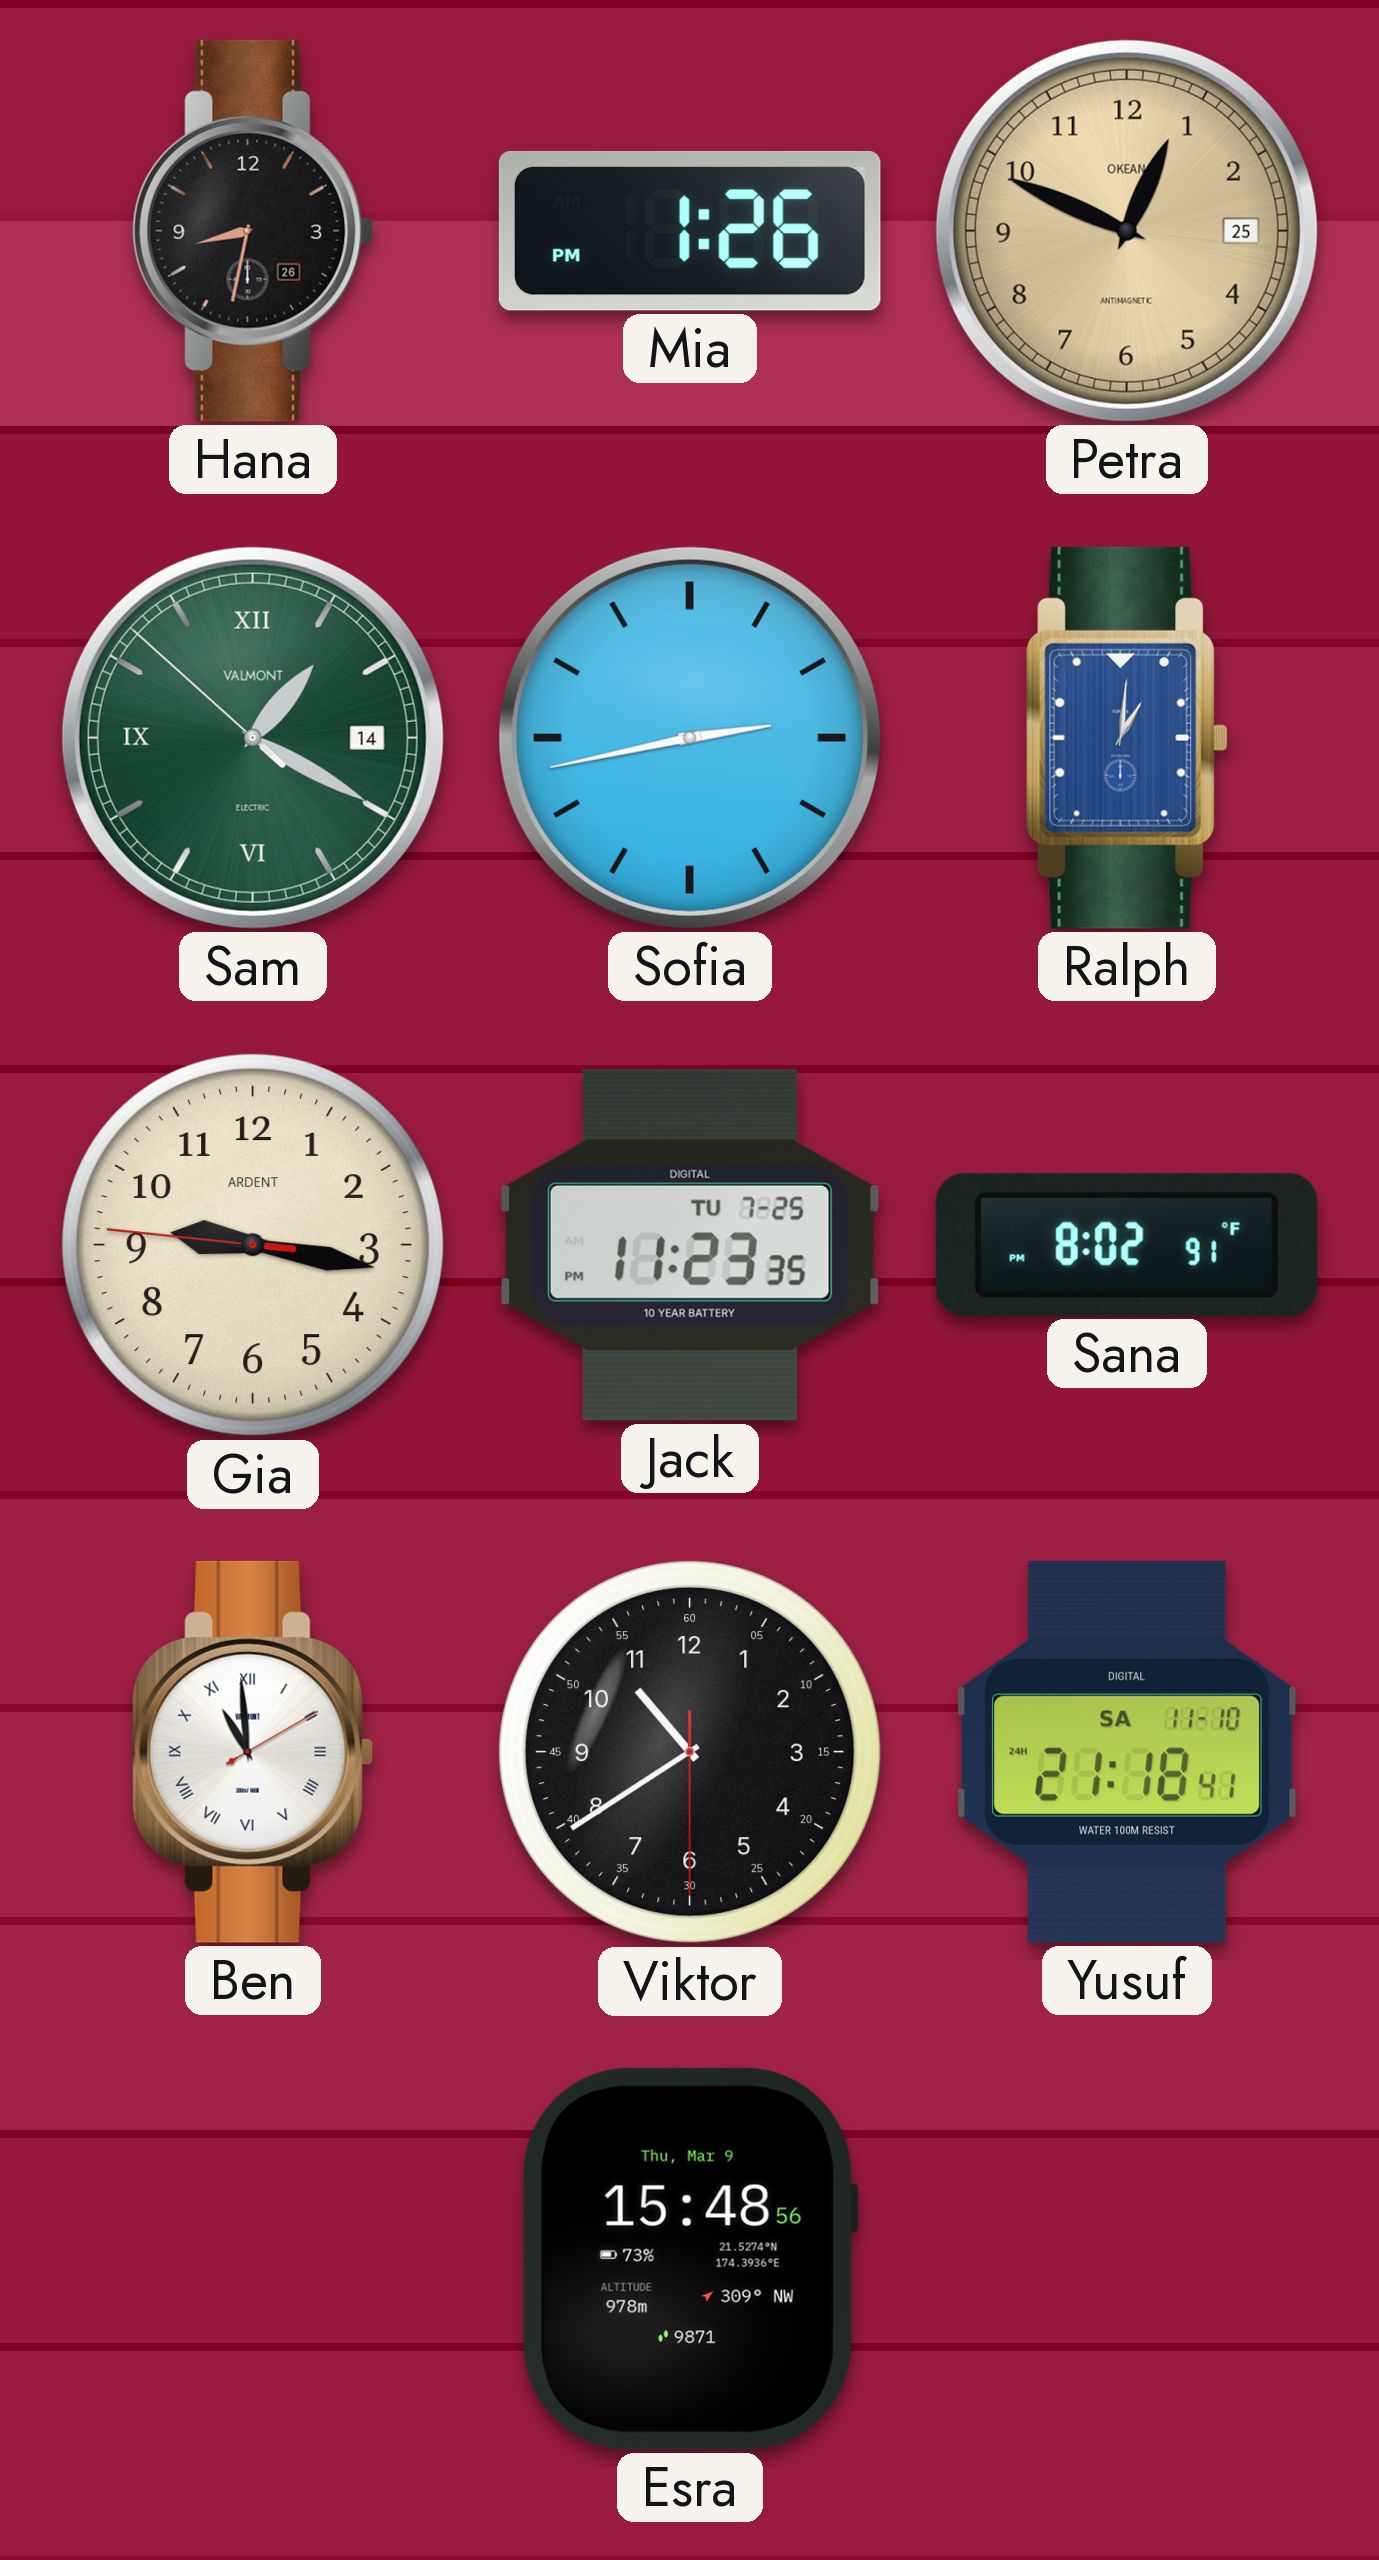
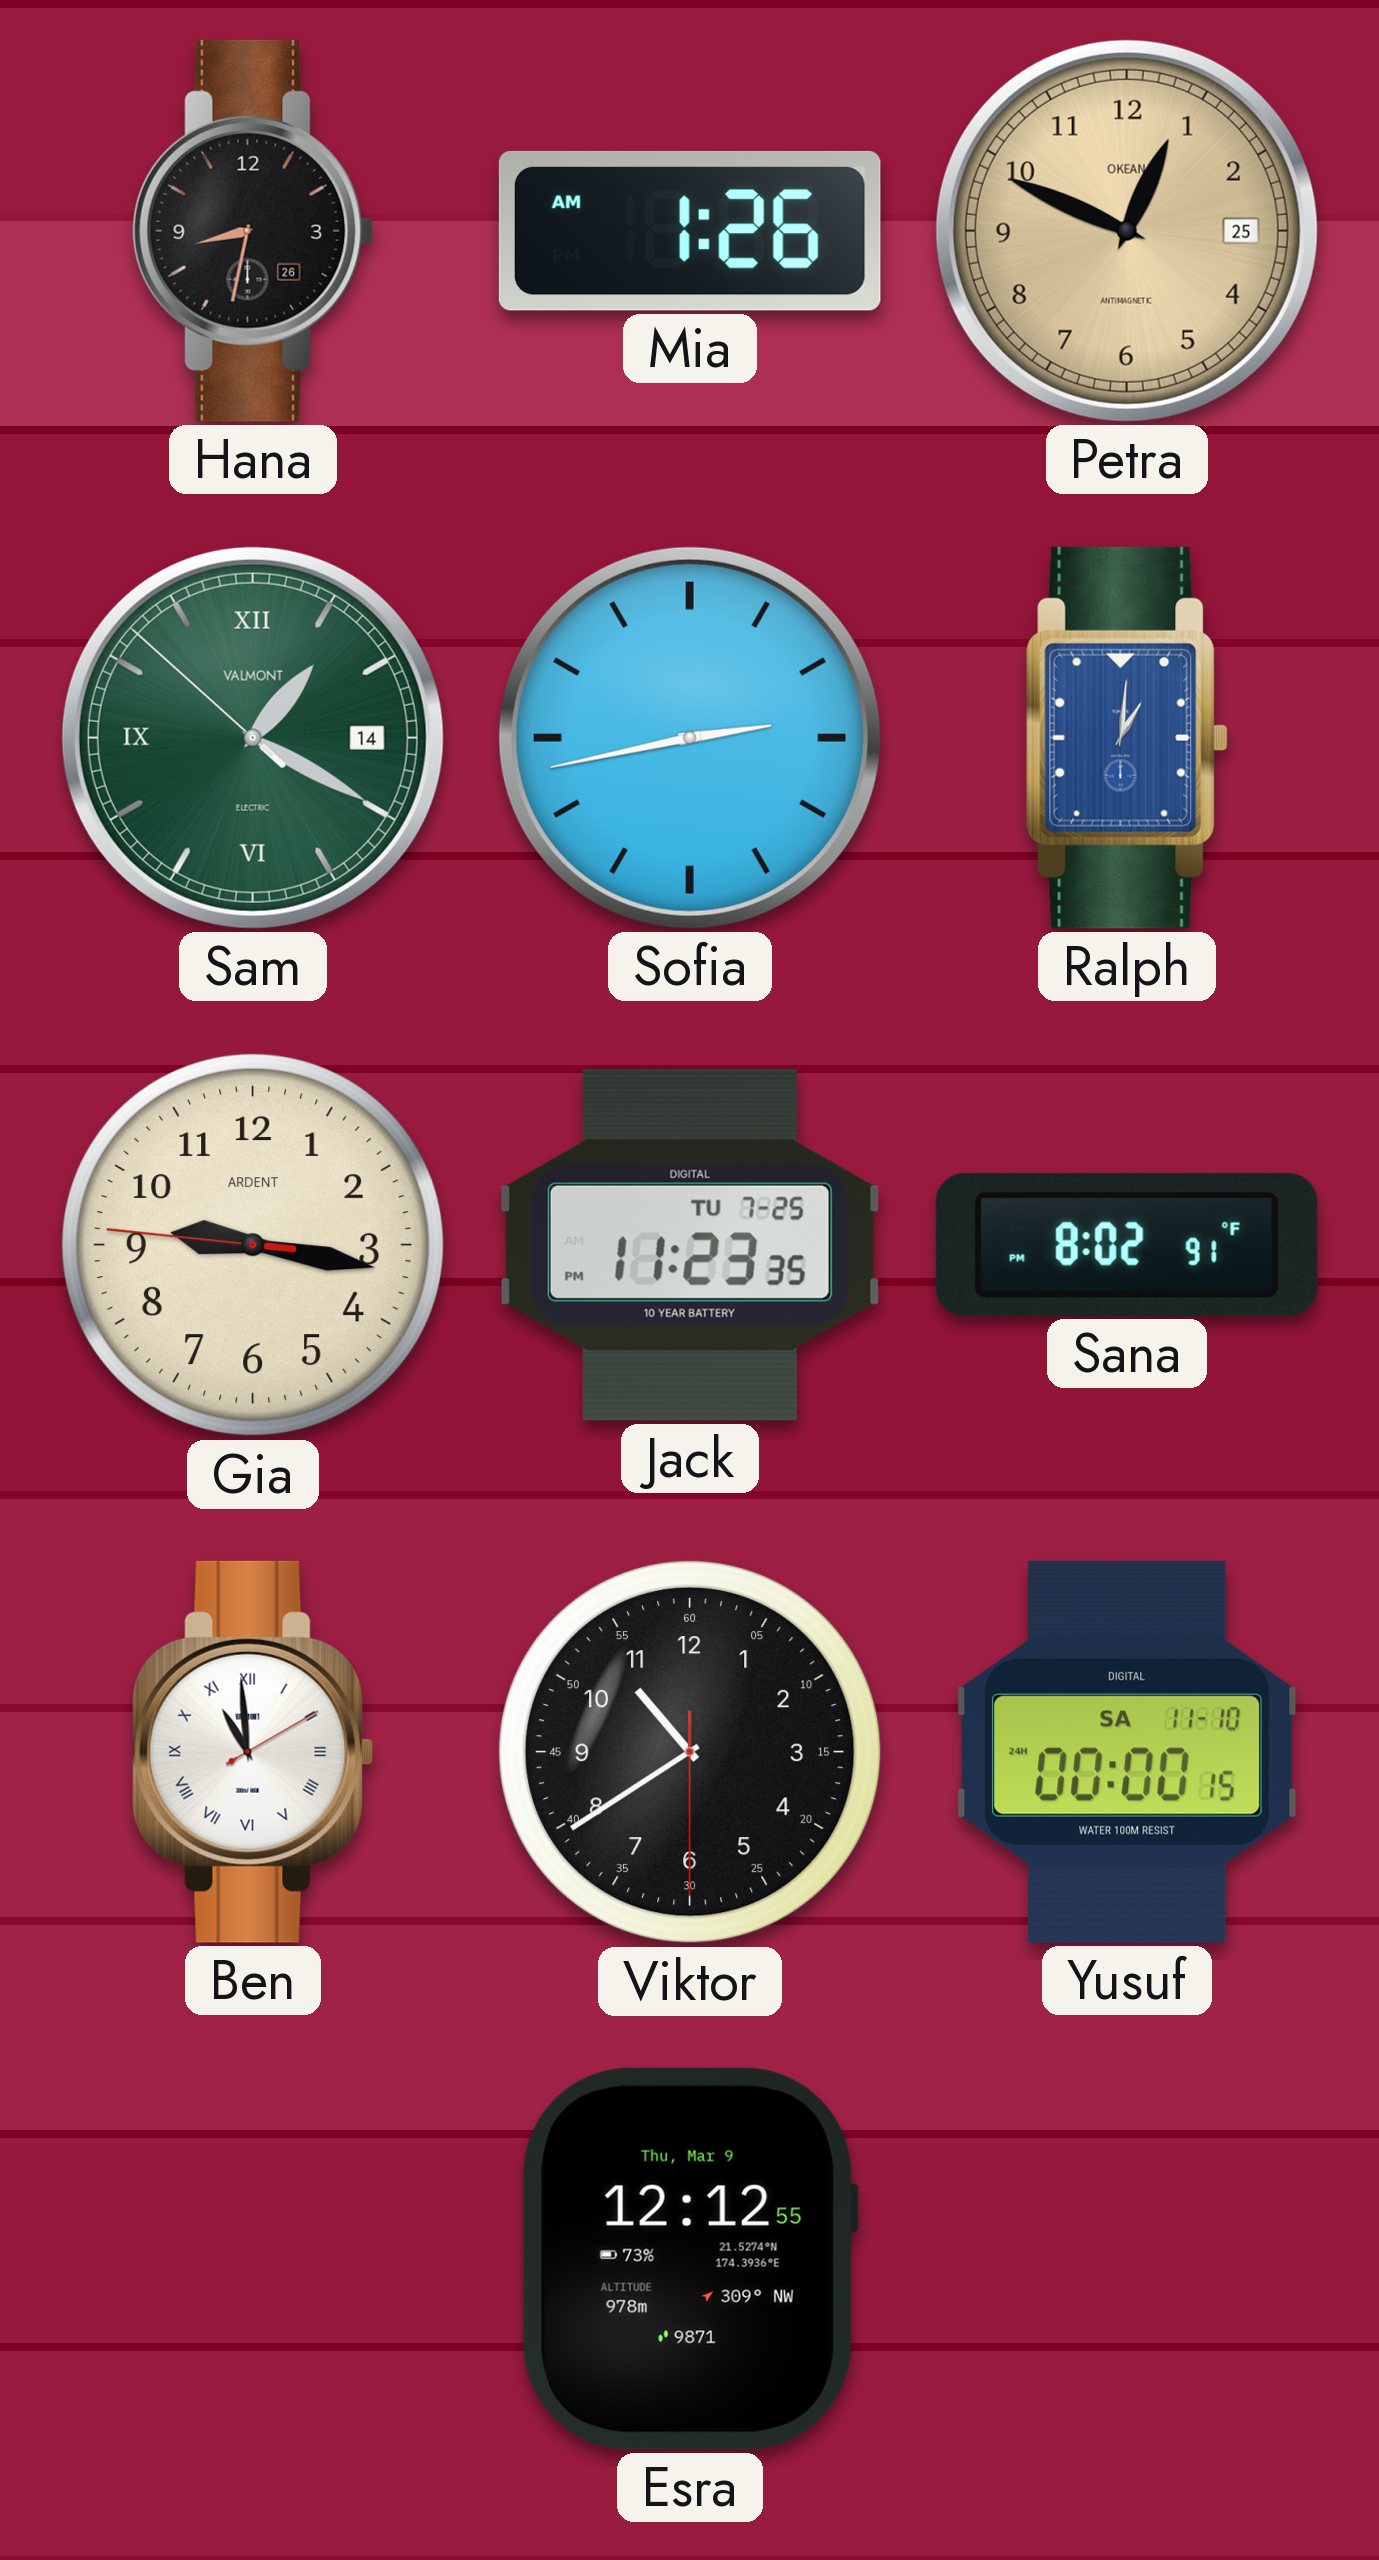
Mia: 1:26 PM -> 1:26 AM (690, 231)
Yusuf: 21:18 -> 00:00 (1128, 1752)
Esra: 15:48 -> 12:12 (689, 2259)
